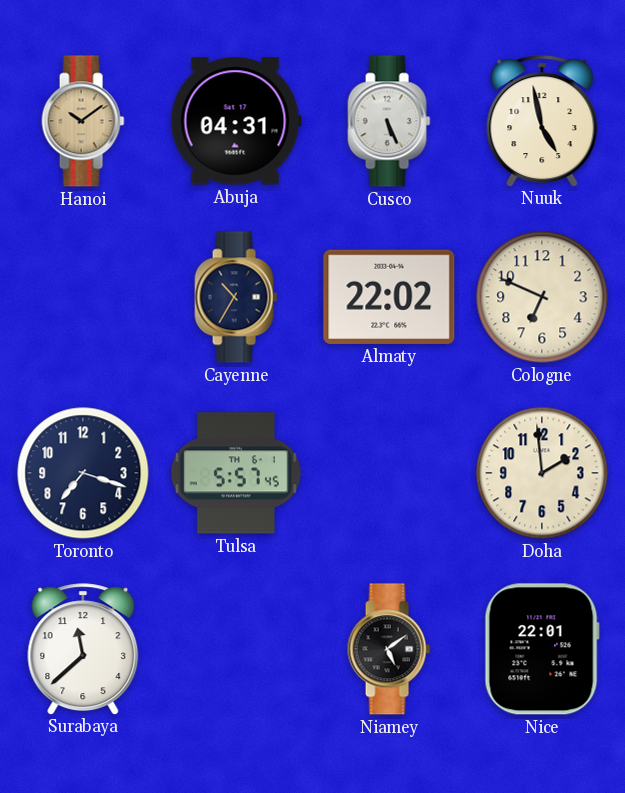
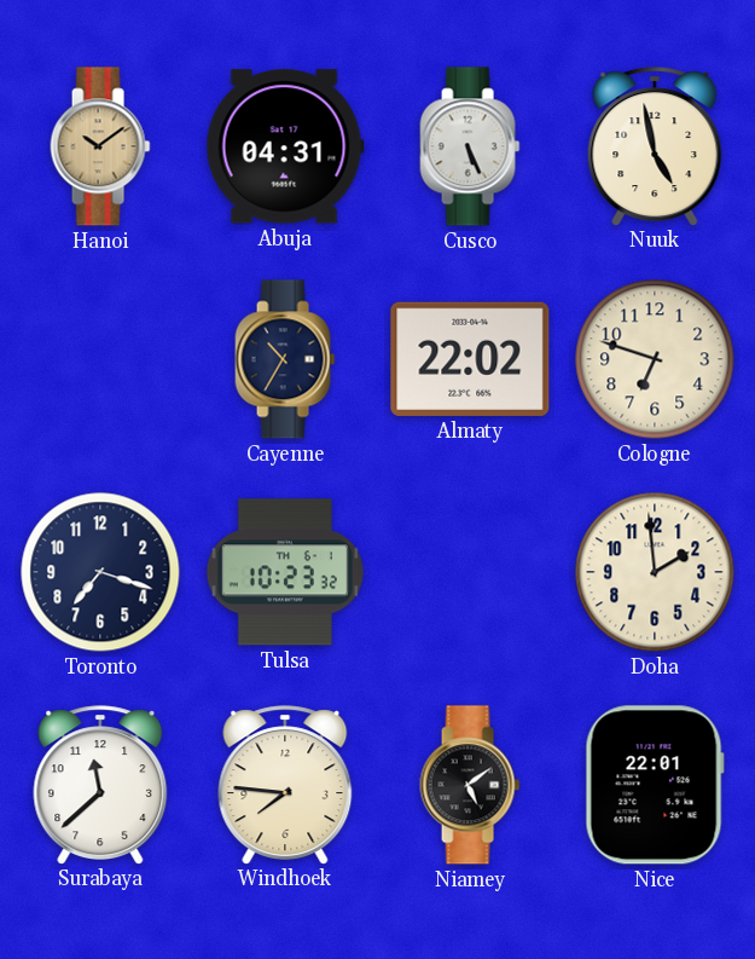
Cologne: 6:49 -> 6:48 (655, 359)
Tulsa: 5:57 -> 10:23 (285, 572)
Windhoek: none -> 7:46 (285, 785)
